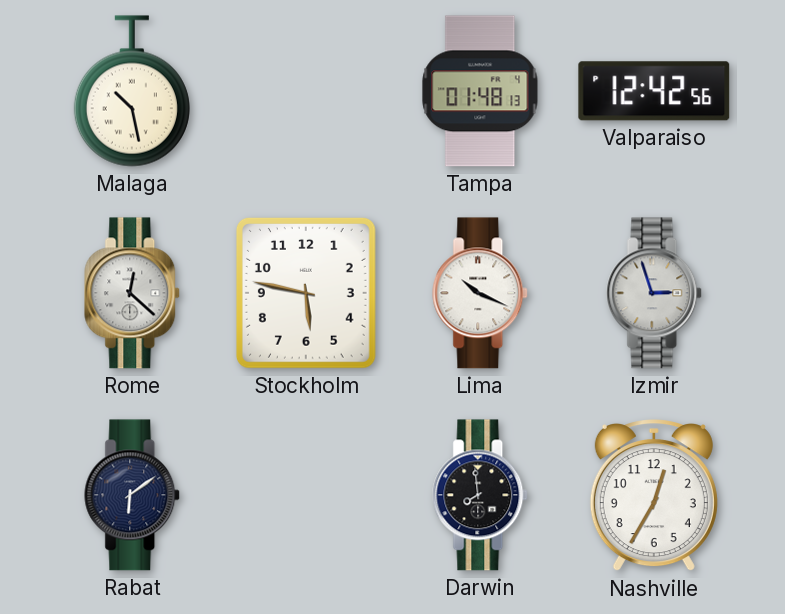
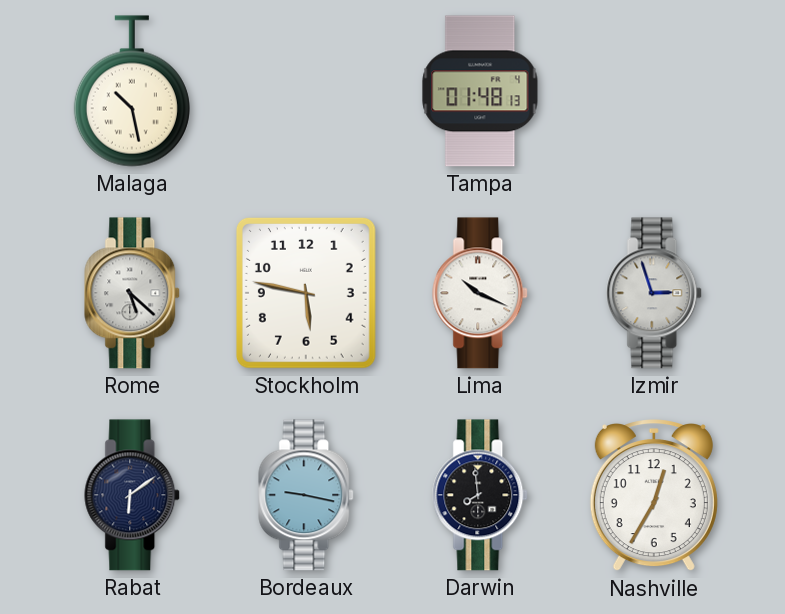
Valparaiso: 12:42 -> none (654, 91)
Rome: 12:22 -> 5:22 (133, 293)
Bordeaux: none -> 9:17 (307, 495)
